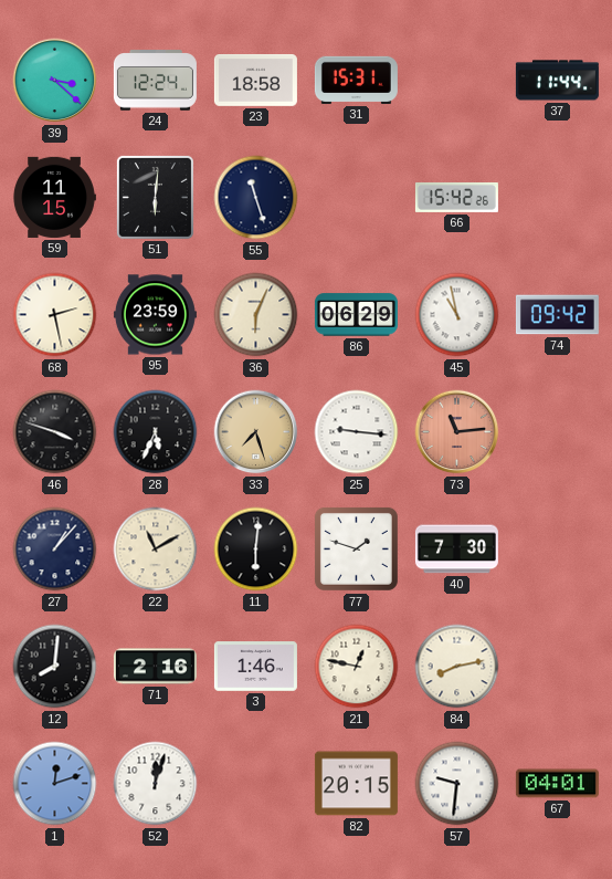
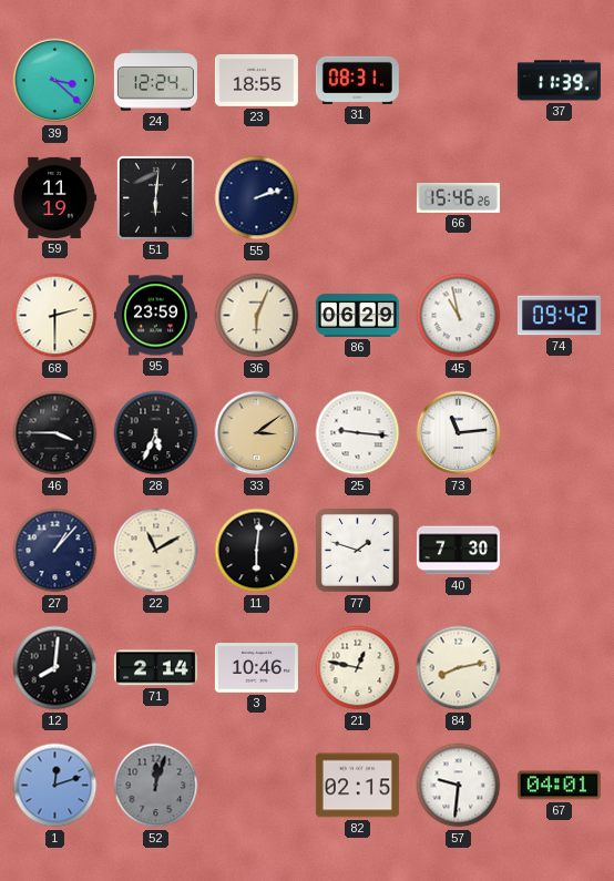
23: 18:58 -> 18:55 (256, 80)
31: 15:31 -> 08:31 (357, 80)
37: 11:44 -> 11:39 (559, 81)
59: 11:15 -> 11:19 (54, 197)
55: 11:27 -> 2:12 (257, 198)
66: 15:42 -> 15:46 (458, 197)
68: 2:28 -> 2:30 (55, 316)
46: 3:48 -> 3:45 (55, 433)
33: 7:27 -> 3:09 (257, 433)
73 dial: salmon -> white (459, 433)
71: 2:16 -> 2:14 (155, 668)
3: 1:46 -> 10:46 (256, 668)
52 dial: white -> grey (156, 786)
82: 20:15 -> 02:15 (357, 786)
